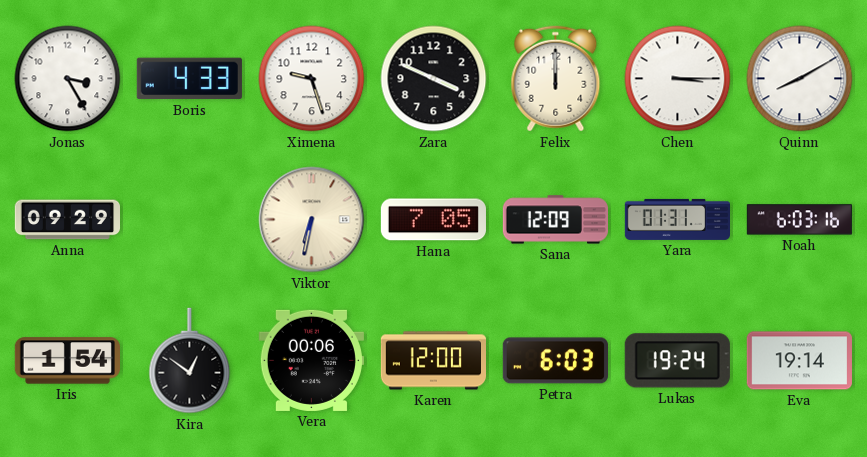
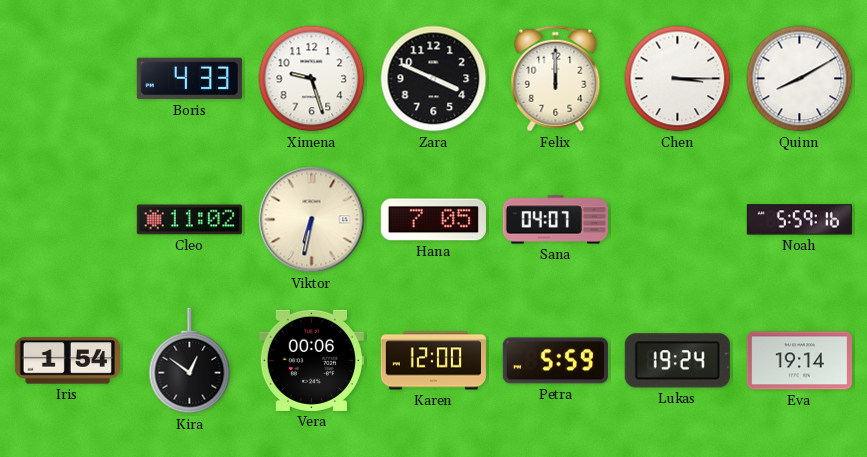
Jonas: 3:25 -> none (68, 79)
Anna: 09:29 -> none (67, 220)
Cleo: none -> 11:02 (189, 220)
Sana: 12:09 -> 04:07 (555, 220)
Yara: 01:31 -> none (677, 219)
Noah: 6:03 -> 5:59 (799, 220)
Petra: 6:03 -> 5:59 (555, 361)
